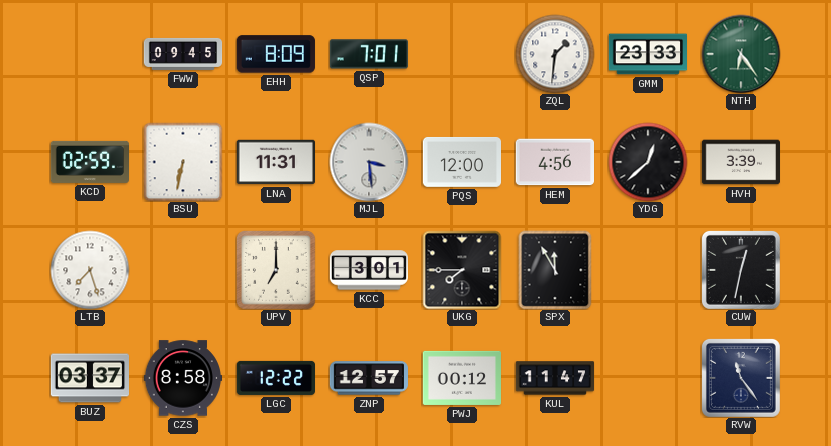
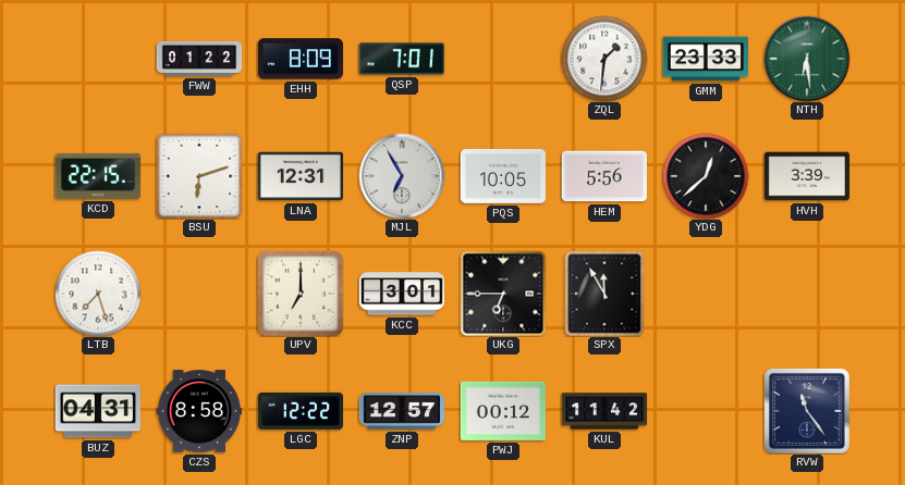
FWW: 09:45 -> 01:22 (199, 59)
NTH: 6:24 -> 6:29 (807, 59)
KCD: 02:59 -> 22:15 (97, 176)
BSU: 6:32 -> 6:12 (199, 176)
LNA: 11:31 -> 12:31 (299, 176)
MJL: 3:29 -> 6:55 (402, 176)
PQS: 12:00 -> 10:05 (502, 176)
HEM: 4:56 -> 5:56 (603, 176)
UKG: 7:45 -> 6:45 (503, 294)
CUW: 12:32 -> none (741, 270)
BUZ: 03:37 -> 04:31 (97, 411)
KUL: 11:47 -> 11:42 (604, 411)
